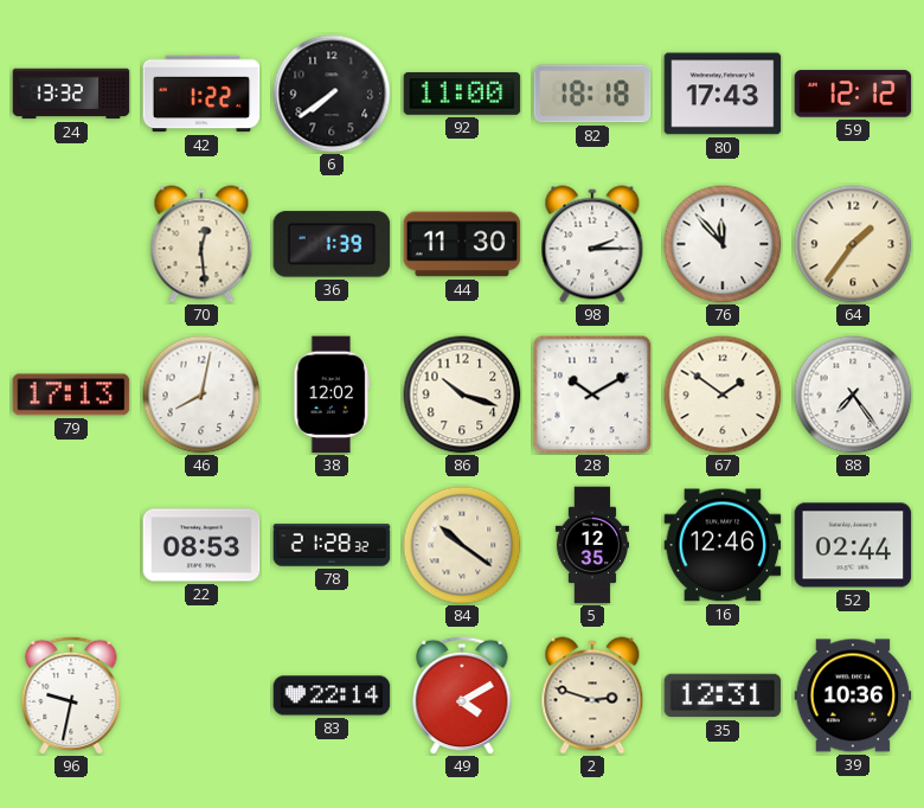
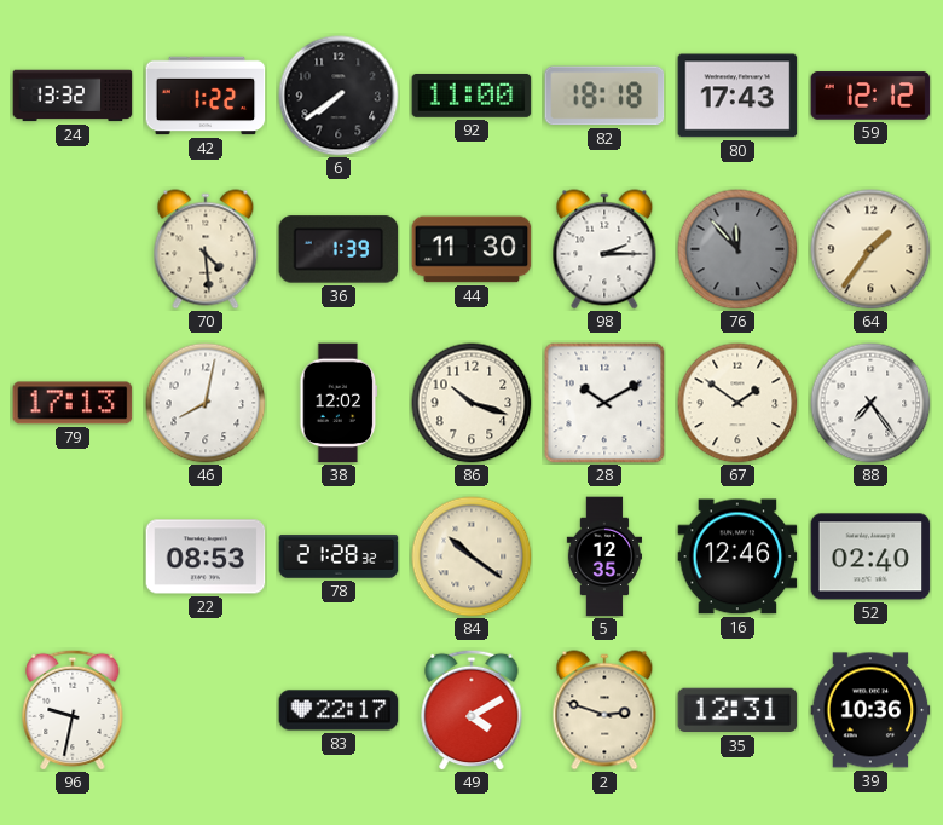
70: 12:29 -> 4:29 (206, 249)
76 dial: white -> grey (737, 249)
52: 02:44 -> 02:40 (870, 556)
83: 22:14 -> 22:17 (339, 710)
